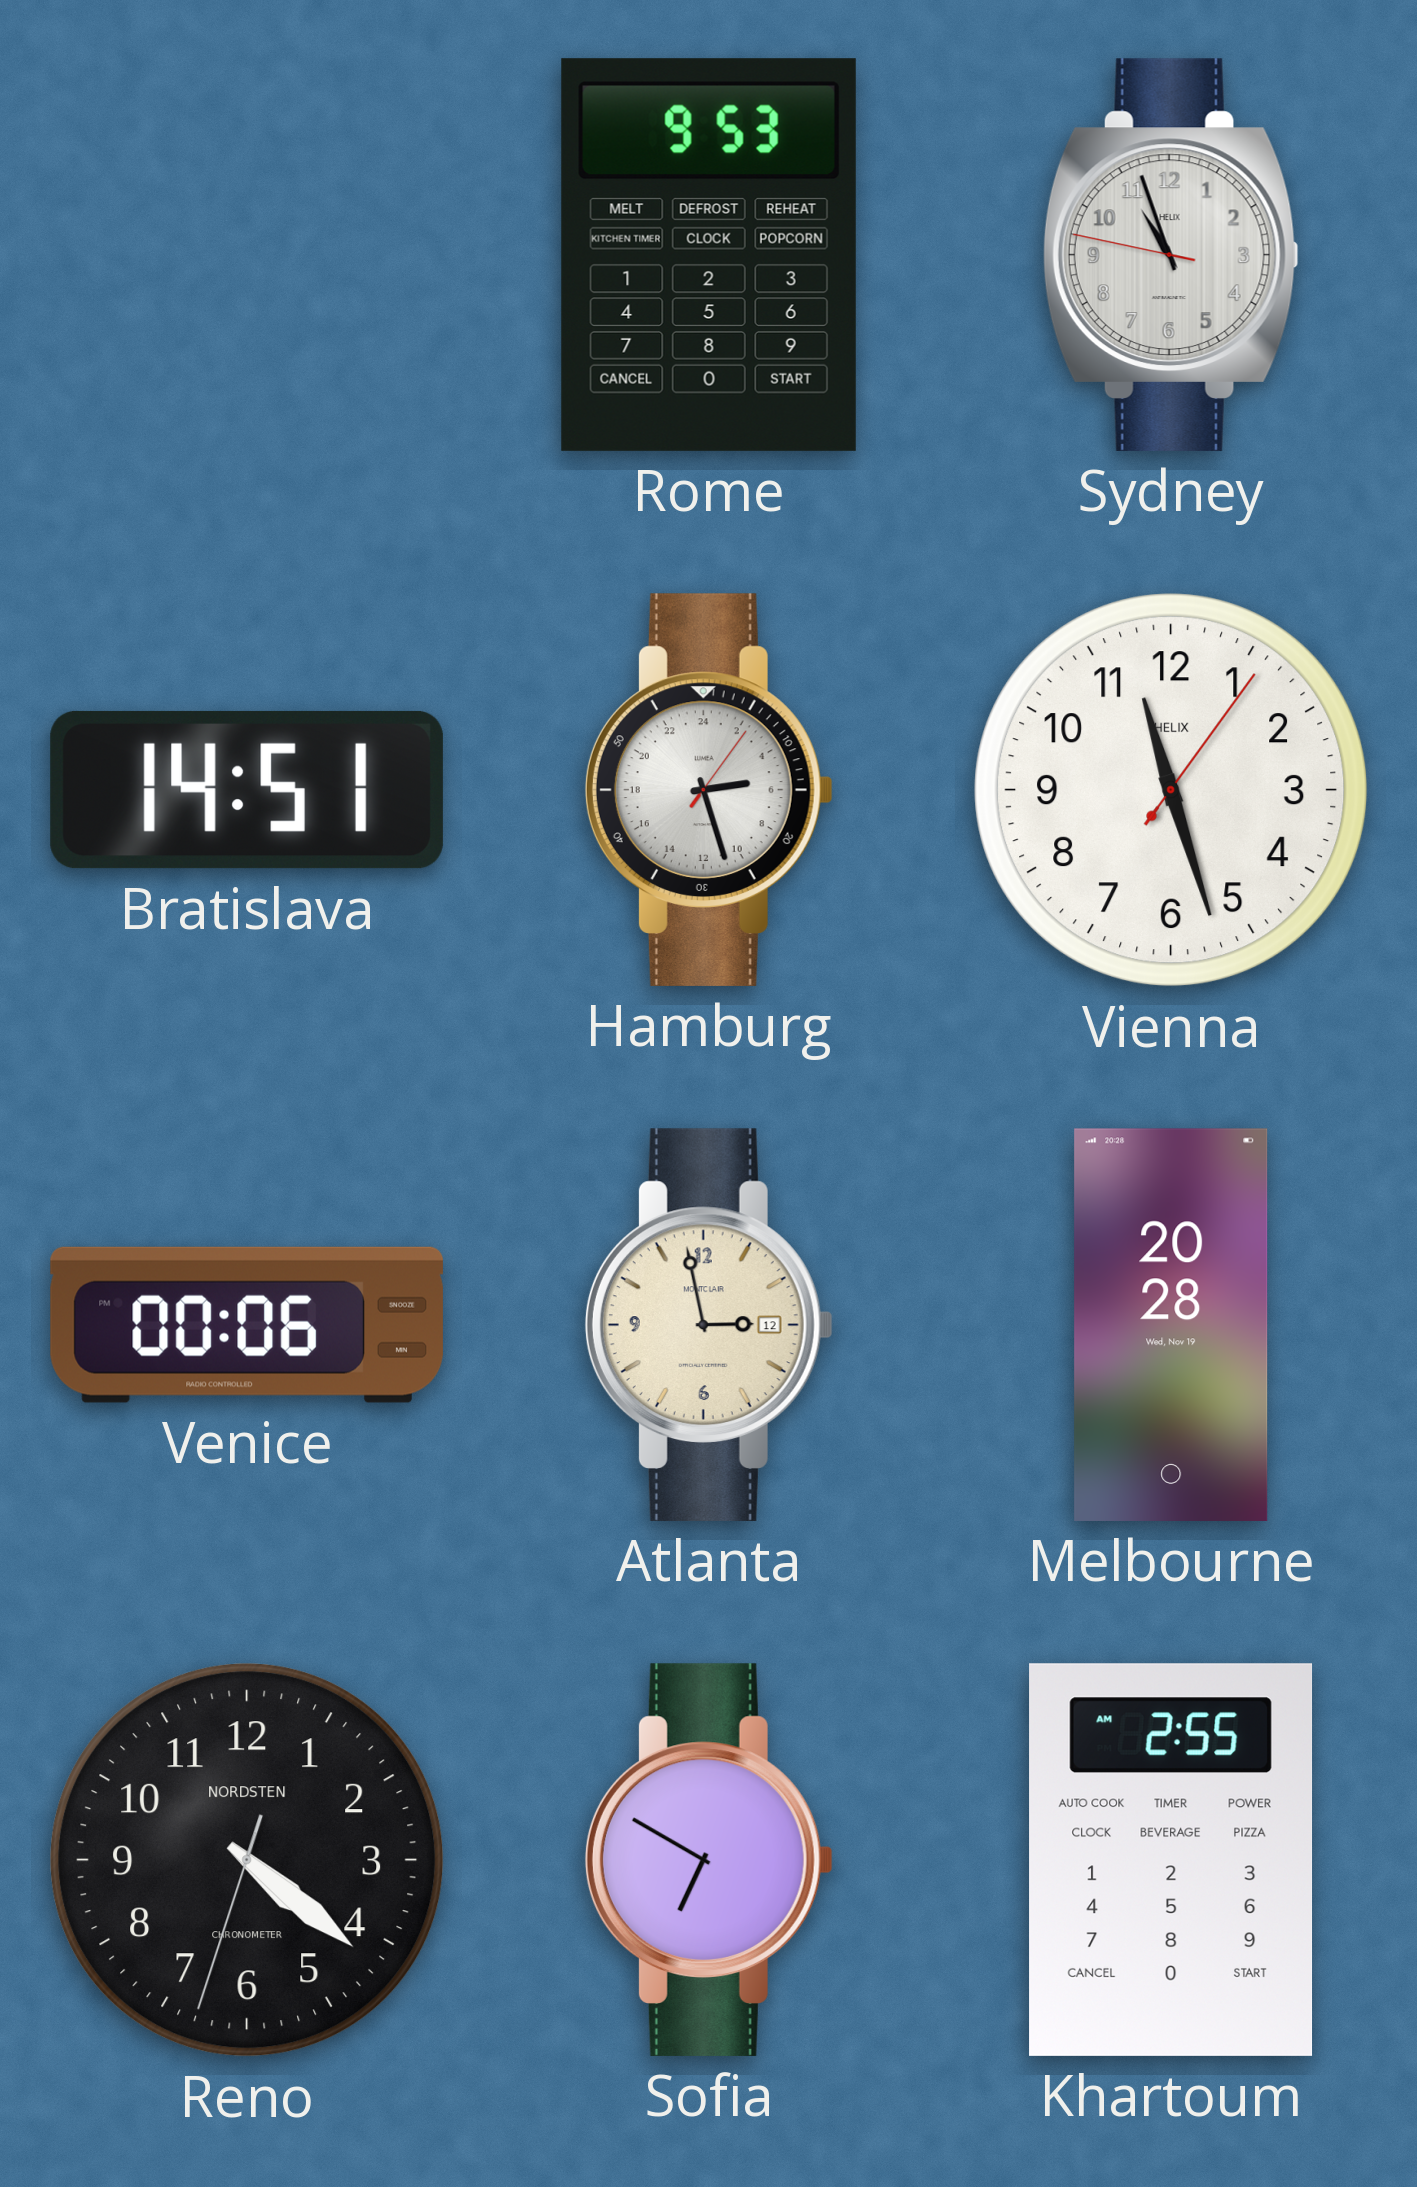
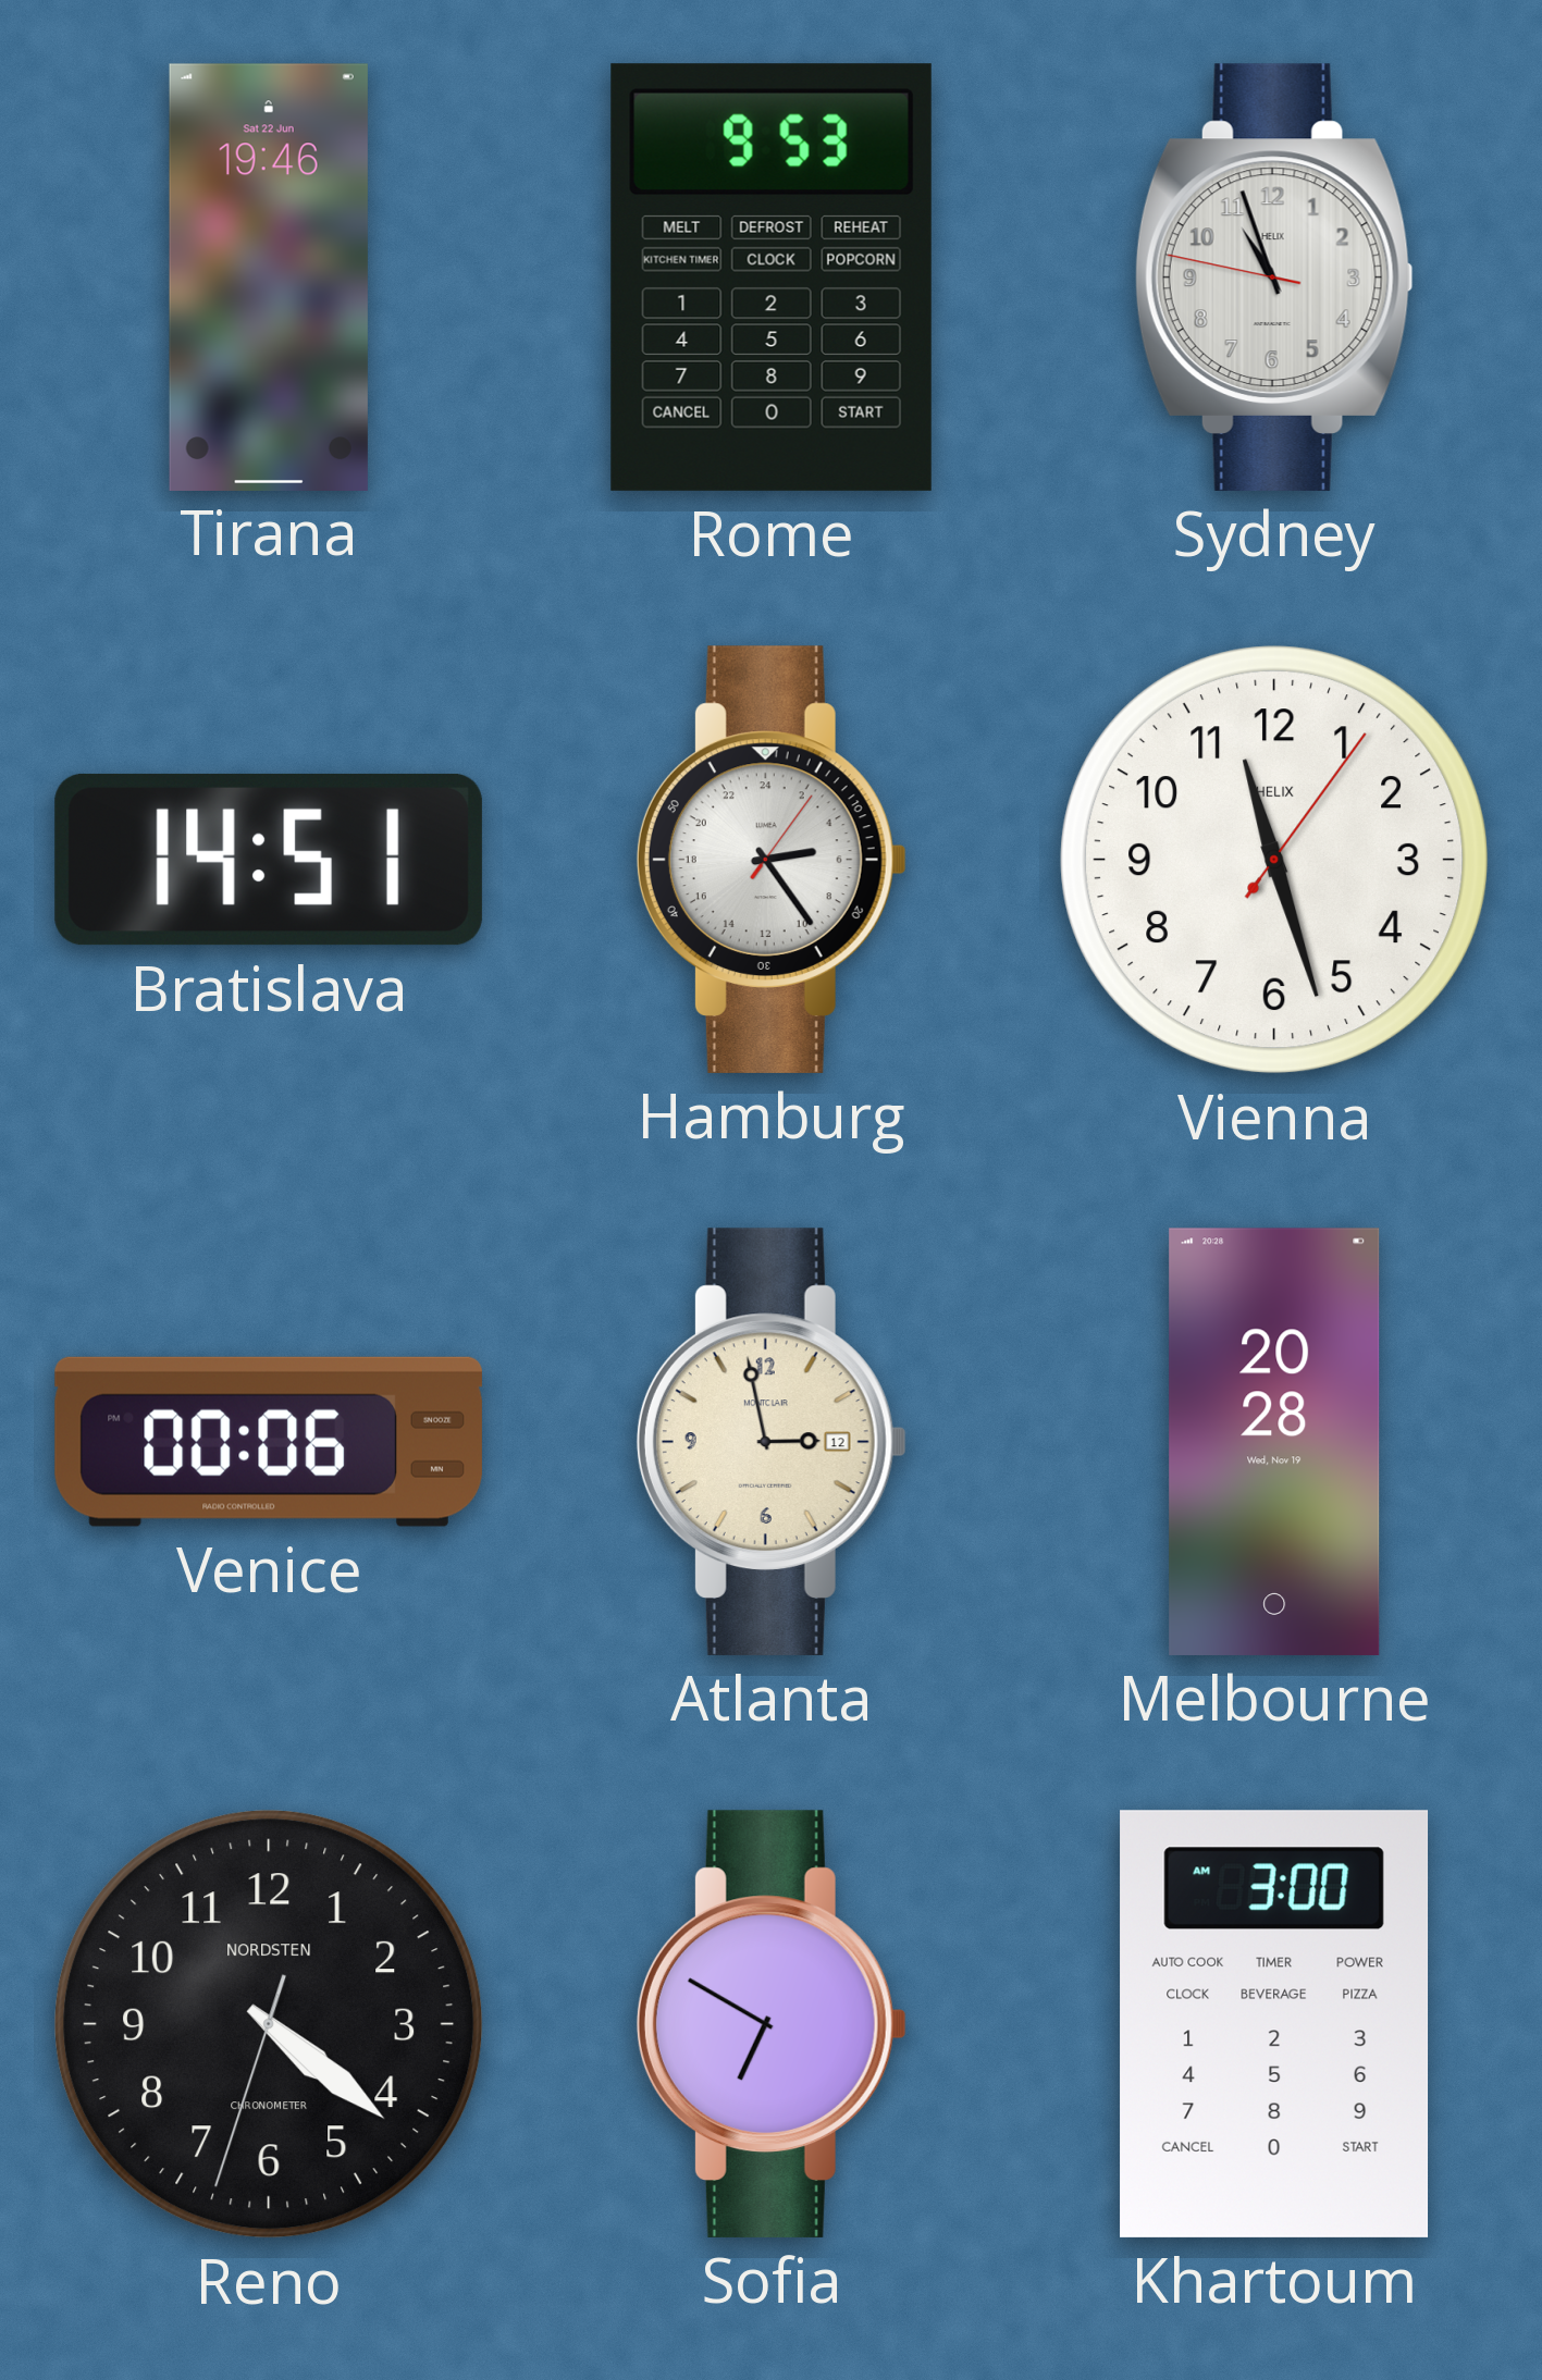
Tirana: none -> 19:46 (269, 276)
Hamburg: 5:27 -> 5:24 (772, 860)
Khartoum: 2:55 -> 3:00 (1274, 2024)
